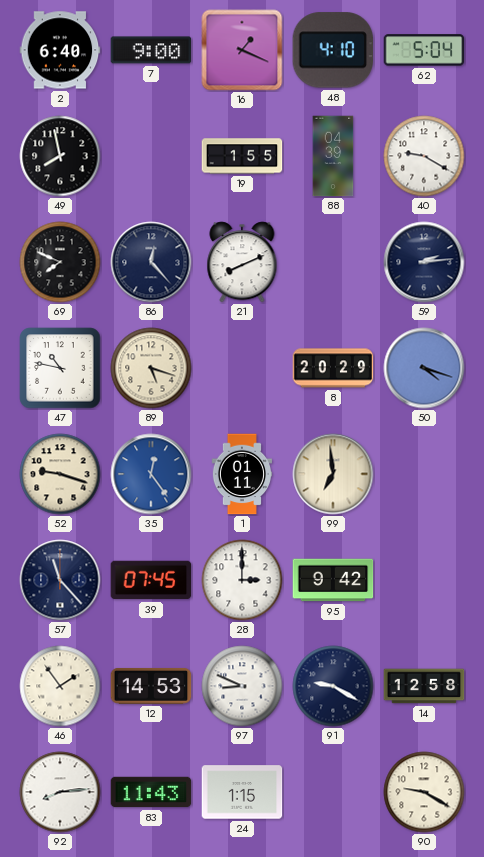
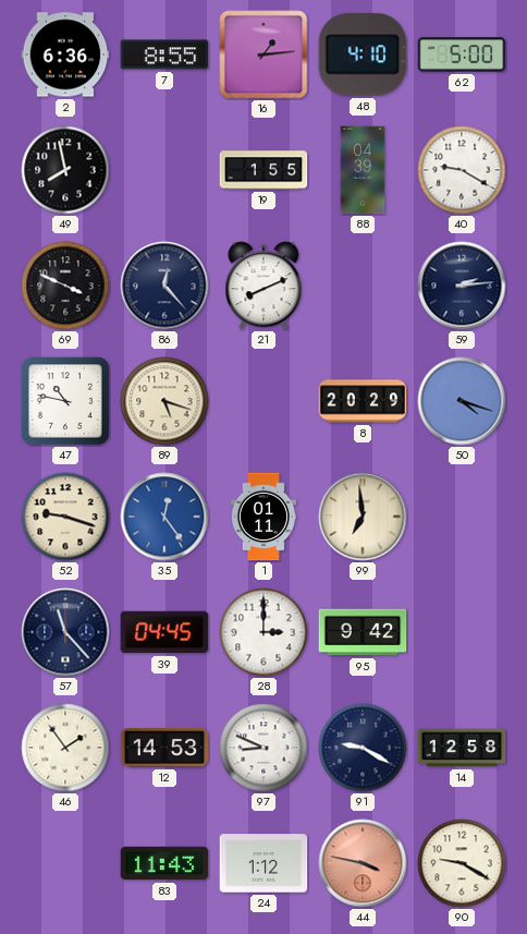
2: 6:40 -> 6:36 (65, 54)
7: 9:00 -> 8:55 (164, 54)
16: 1:19 -> 1:14 (263, 54)
62: 5:04 -> 5:00 (462, 54)
69: 7:49 -> 3:49 (65, 286)
39: 07:45 -> 04:45 (164, 632)
92: 8:14 -> none (60, 792)
24: 1:15 -> 1:12 (263, 863)
44: none -> 3:47 (363, 863)
